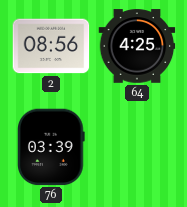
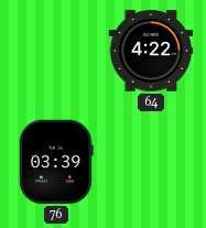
2: 08:56 -> none (51, 46)
64: 4:25 -> 4:22 (151, 51)
